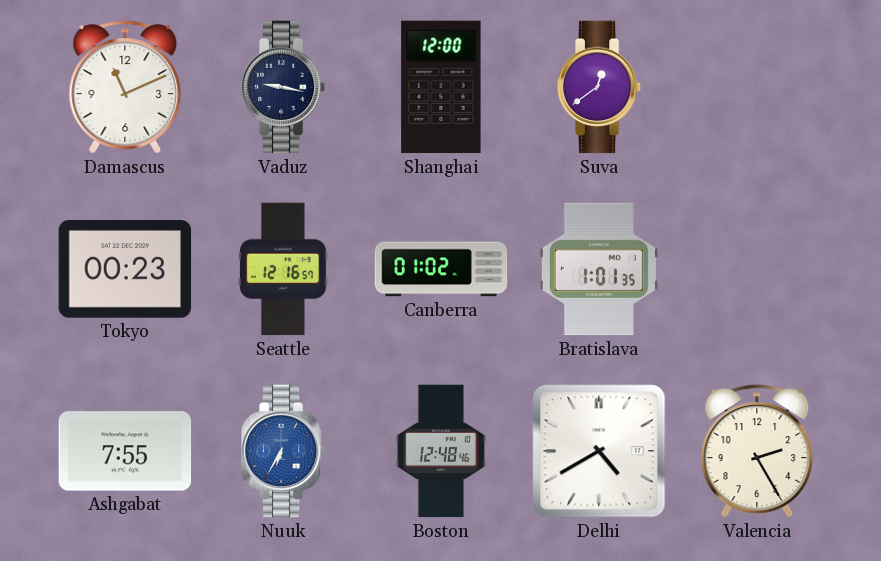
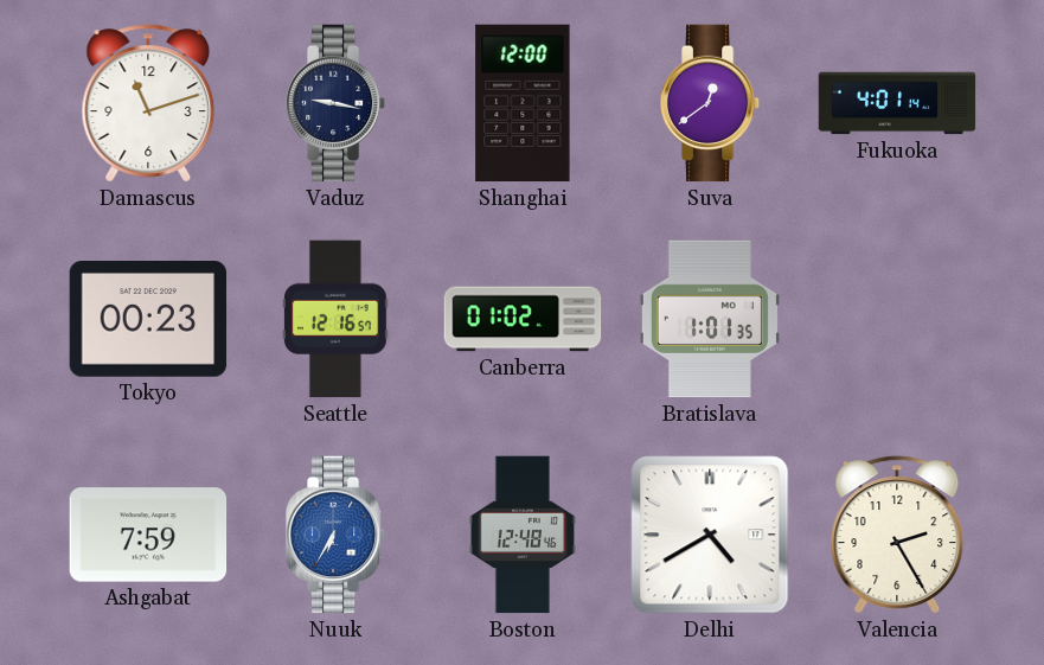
Damascus: 11:11 -> 11:12 (148, 103)
Fukuoka: none -> 4:01 (897, 103)
Ashgabat: 7:55 -> 7:59 (148, 535)
